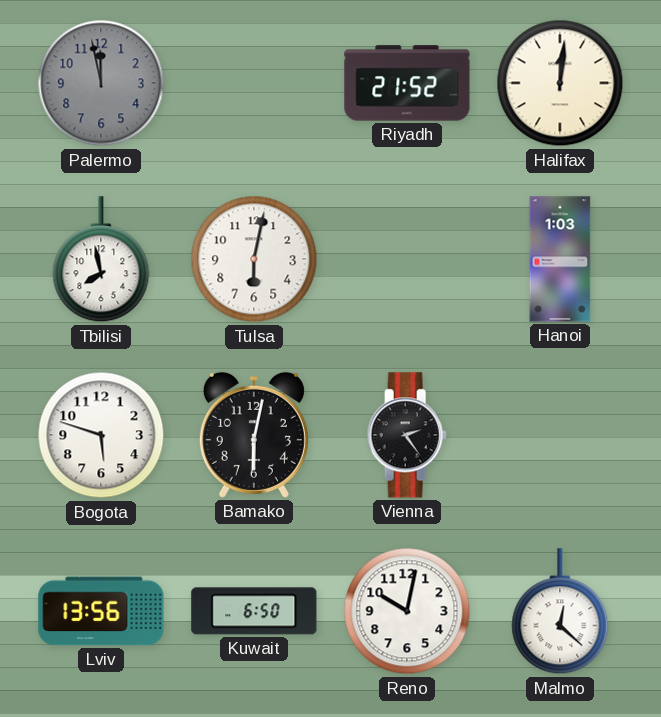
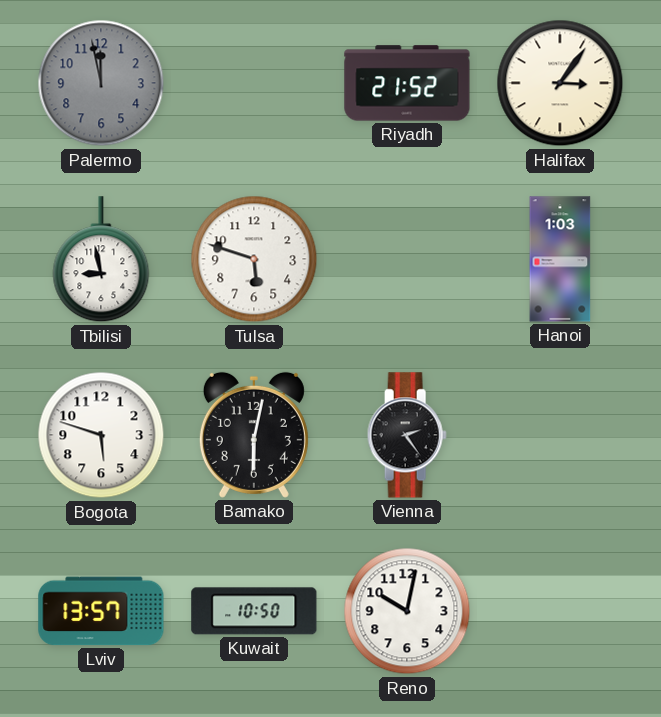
Halifax: 12:01 -> 3:06 (560, 83)
Tbilisi: 7:58 -> 8:58 (101, 260)
Tulsa: 6:02 -> 5:48 (254, 259)
Lviv: 13:56 -> 13:57 (101, 611)
Kuwait: 6:50 -> 10:50 (254, 611)
Malmo: 12:22 -> none (560, 612)
